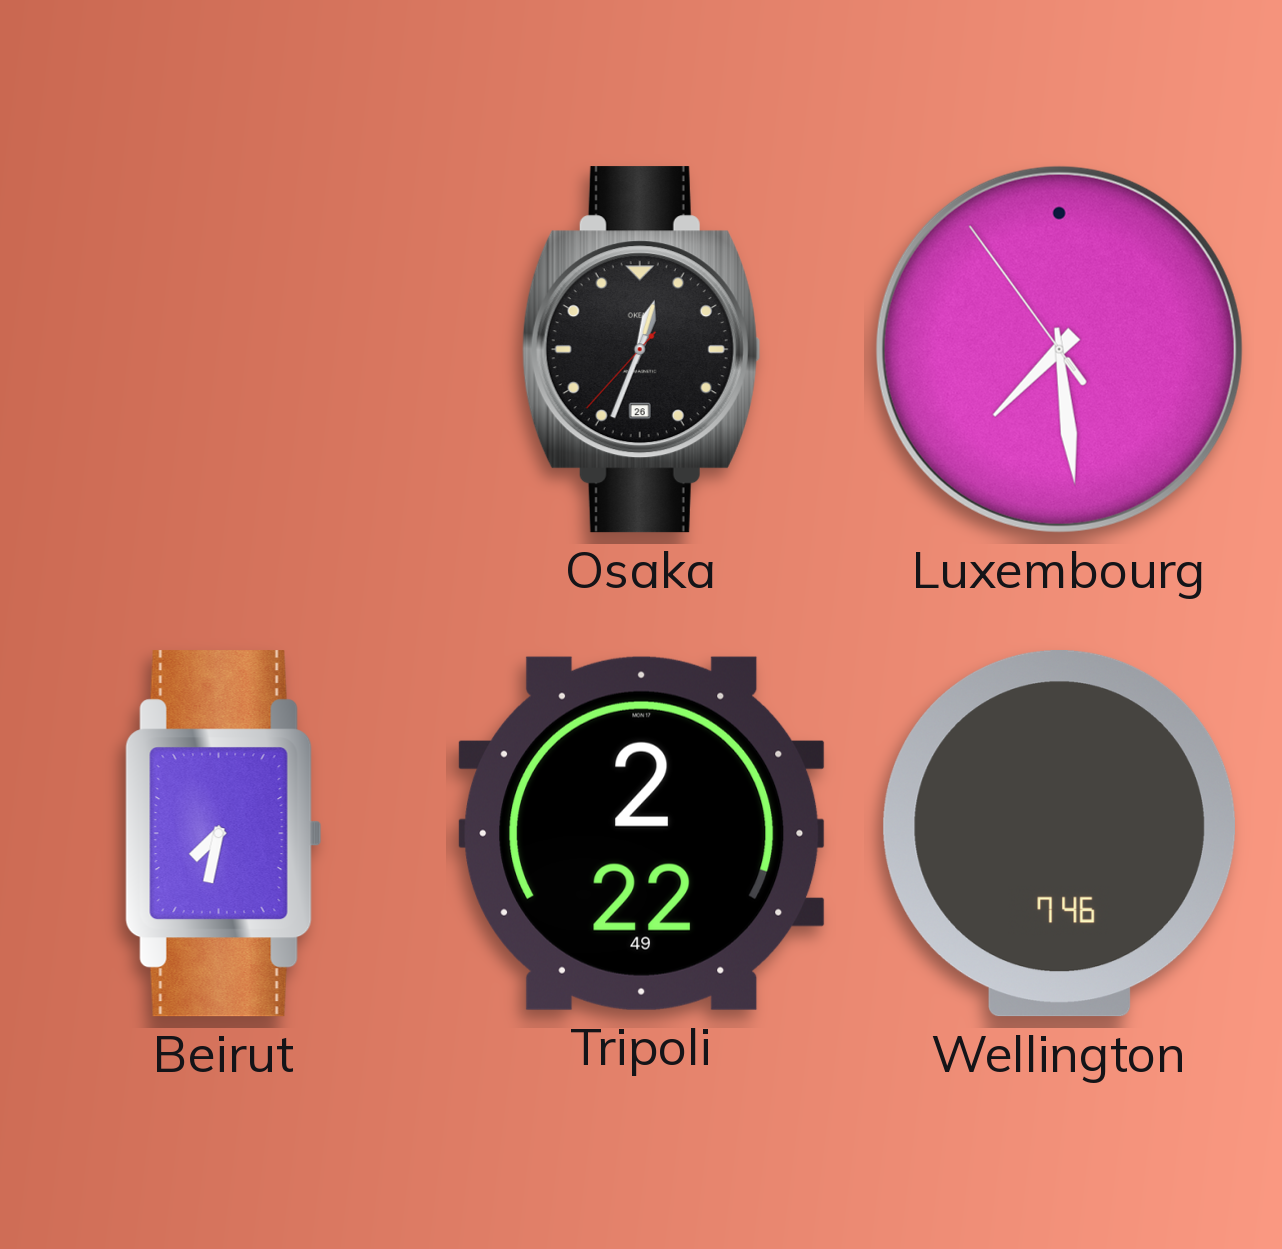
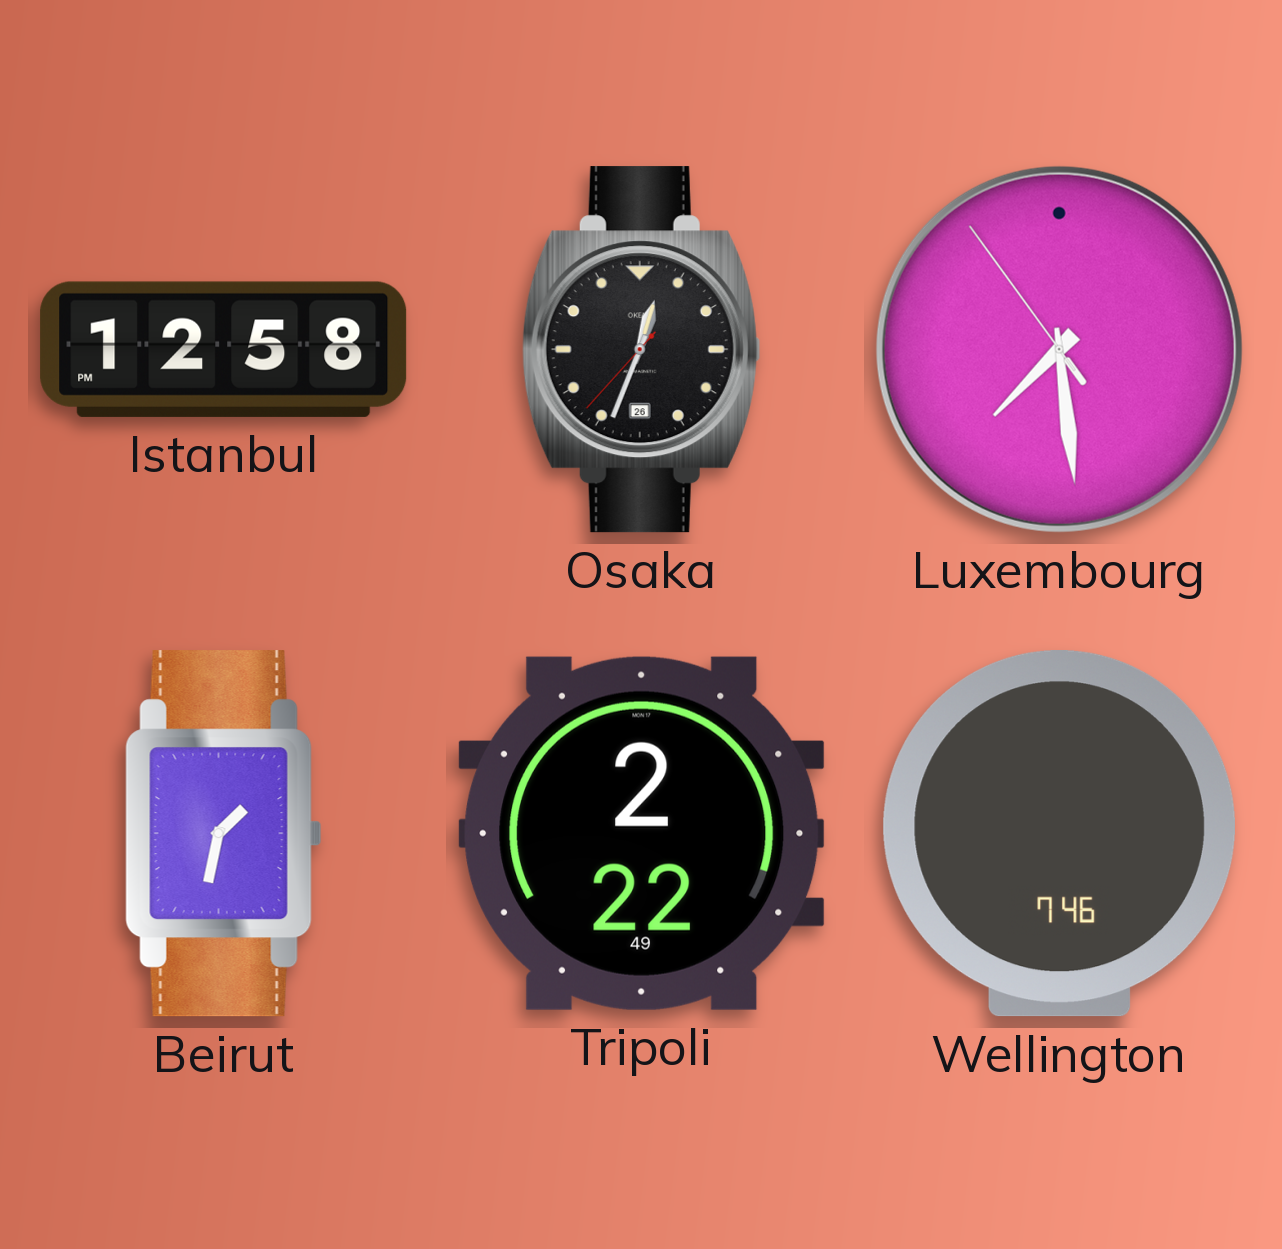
Istanbul: none -> 12:58 (224, 349)
Beirut: 7:32 -> 1:32 (224, 834)
